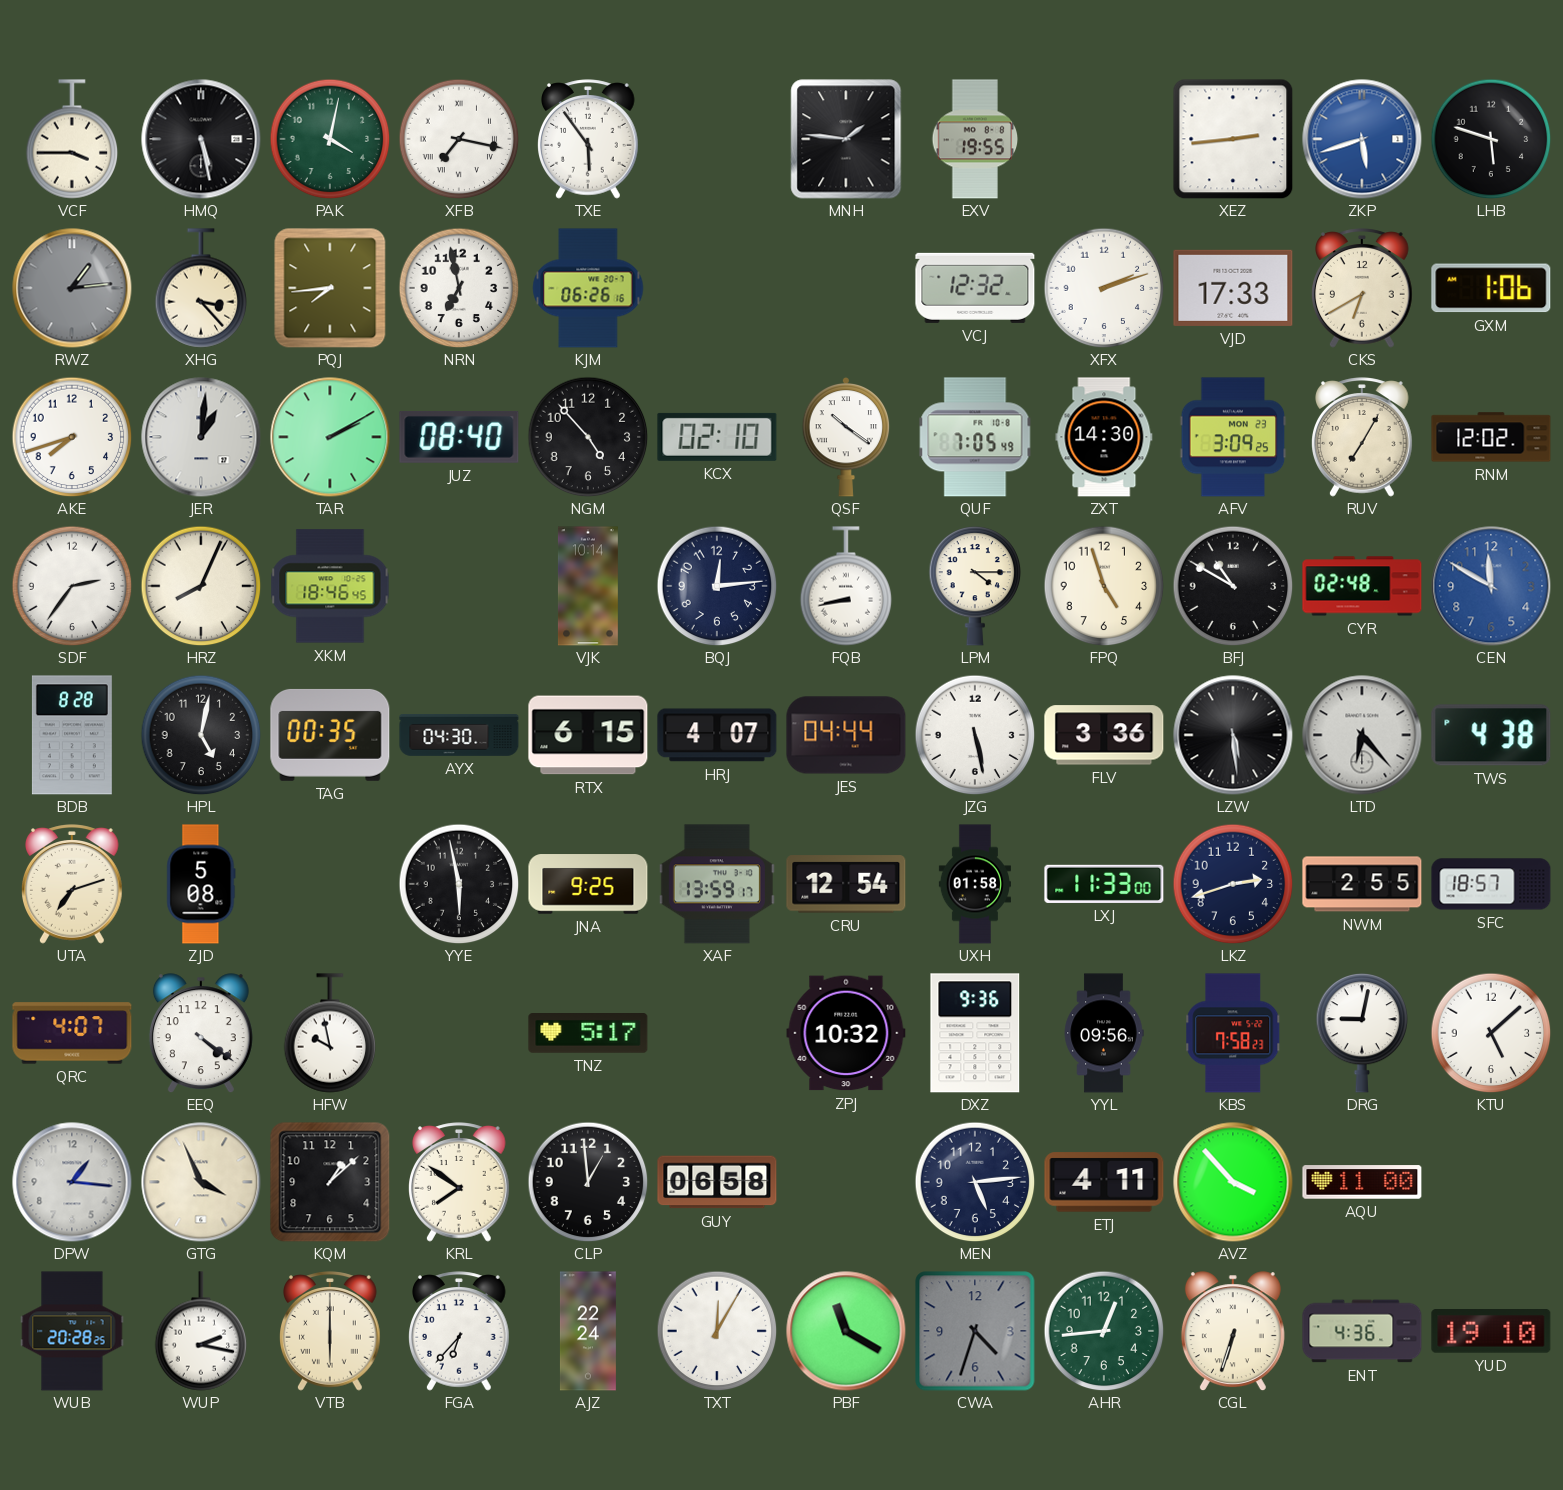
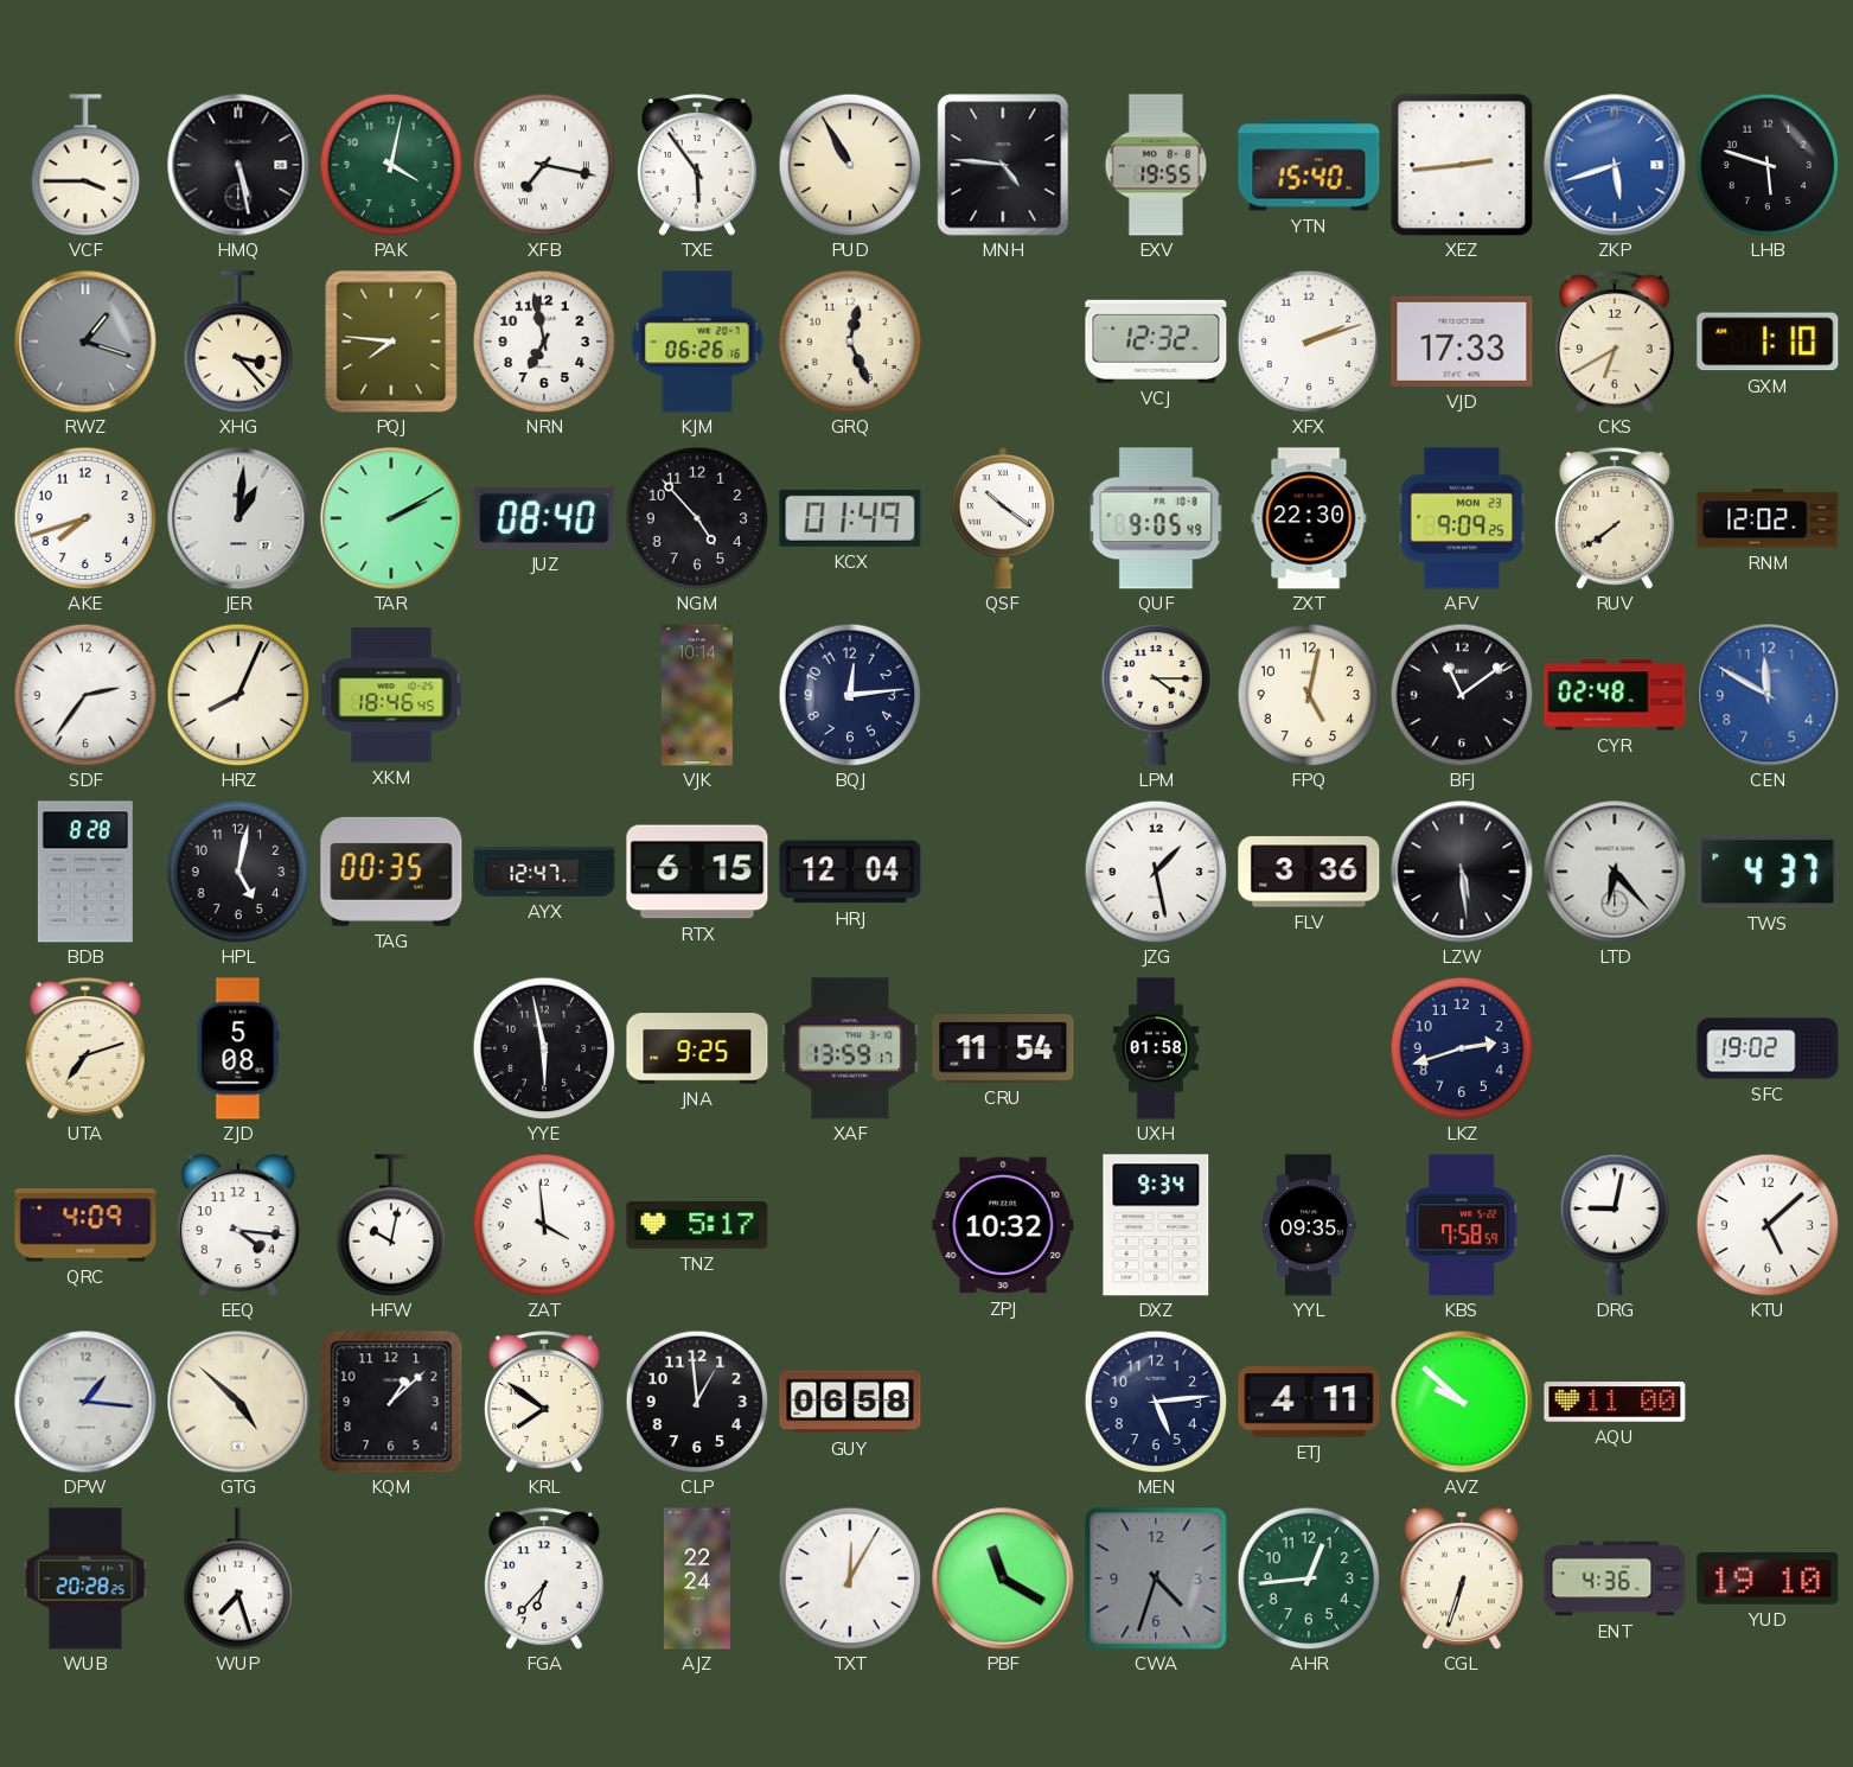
PUD: none -> 10:55 (850, 165)
MNH: 1:46 -> 4:46 (1003, 165)
YTN: none -> 15:40 (1309, 165)
RWZ: 1:14 -> 1:18 (85, 342)
PQJ: 7:44 -> 7:46 (391, 342)
GRQ: none -> 12:26 (850, 342)
GXM: 1:06 -> 1:10 (1768, 342)
KCX: 02:10 -> 01:49 (850, 518)
QUF: 7:05 -> 9:05 (1156, 518)
ZXT: 14:30 -> 22:30 (1309, 518)
AFV: 3:09 -> 9:09 (1462, 518)
RUV: 7:05 -> 7:39 (1616, 518)
FQB: 8:43 -> none (846, 586)
FPQ: 4:57 -> 5:02 (1309, 695)
BFJ: 10:50 -> 11:09 (1462, 695)
AYX: 04:30 -> 12:47 (544, 872)
HRJ: 4:07 -> 12:04 (850, 872)
JES: 04:44 -> none (846, 735)
JZG: 5:28 -> 1:28 (1156, 872)
TWS: 4:38 -> 4:37 (1768, 872)
CRU: 12:54 -> 11:54 (1003, 1048)
LXJ: 11:33 -> none (1104, 884)
NWM: 2:55 -> none (1362, 884)
SFC: 18:57 -> 19:02 (1768, 1048)
QRC: 4:07 -> 4:09 (85, 1225)
EEQ: 4:21 -> 4:16 (238, 1225)
HFW: 9:58 -> 10:02 (391, 1225)
ZAT: none -> 3:59 (544, 1225)
DXZ: 9:36 -> 9:34 (1156, 1225)
YYL: 09:56 -> 09:35 (1309, 1225)
KBS: 7:58:23 -> 7:58:59 (1462, 1225)
GTG: 3:56 -> 4:52 (238, 1402)
AVZ: 3:53 -> 9:52 (1462, 1402)
WUP: 2:17 -> 7:27 (238, 1578)
VTB: 6:00 -> none (331, 1331)
